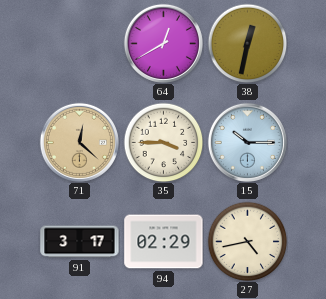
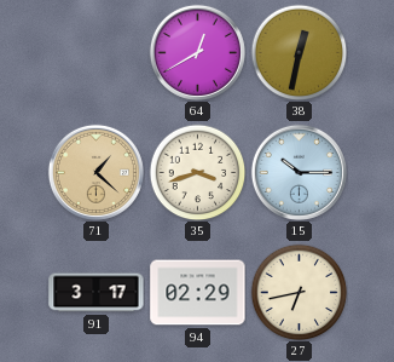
71: 12:22 -> 1:22 (95, 172)
35: 3:45 -> 3:42 (197, 172)
27: 4:43 -> 6:43 (299, 292)
